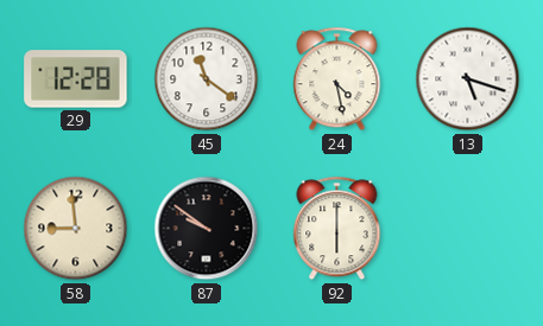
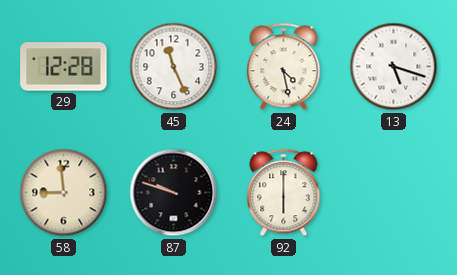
45: 11:21 -> 11:26 (174, 67)
87: 9:51 -> 9:48 (174, 193)
